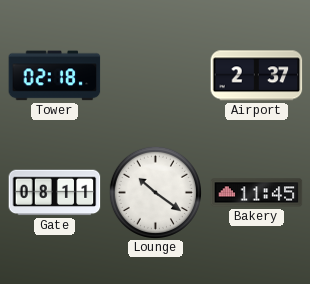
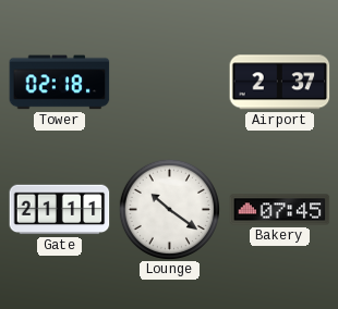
Gate: 08:11 -> 21:11 (60, 210)
Bakery: 11:45 -> 07:45 (280, 210)
